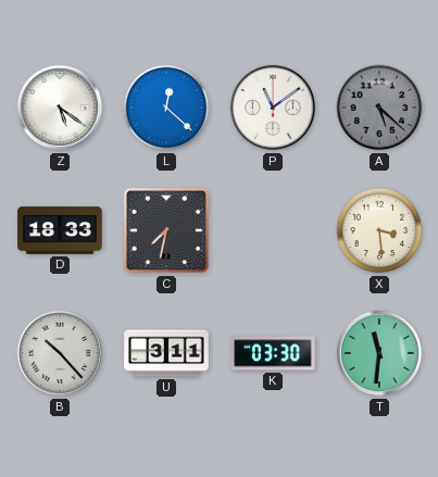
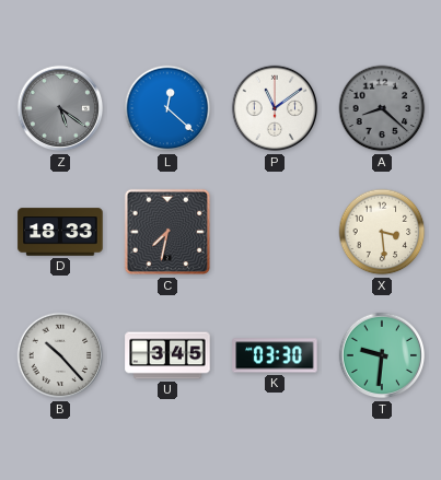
Z dial: white -> grey (60, 108)
A: 5:22 -> 8:22 (382, 108)
U: 3:11 -> 3:45 (167, 355)
T: 11:31 -> 9:31 (382, 355)
